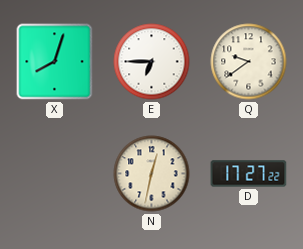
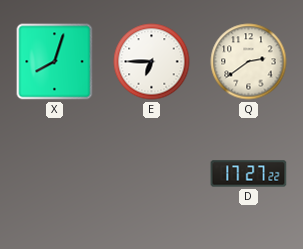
Q: 9:39 -> 2:39 (249, 62)
N: 12:32 -> none (152, 174)
